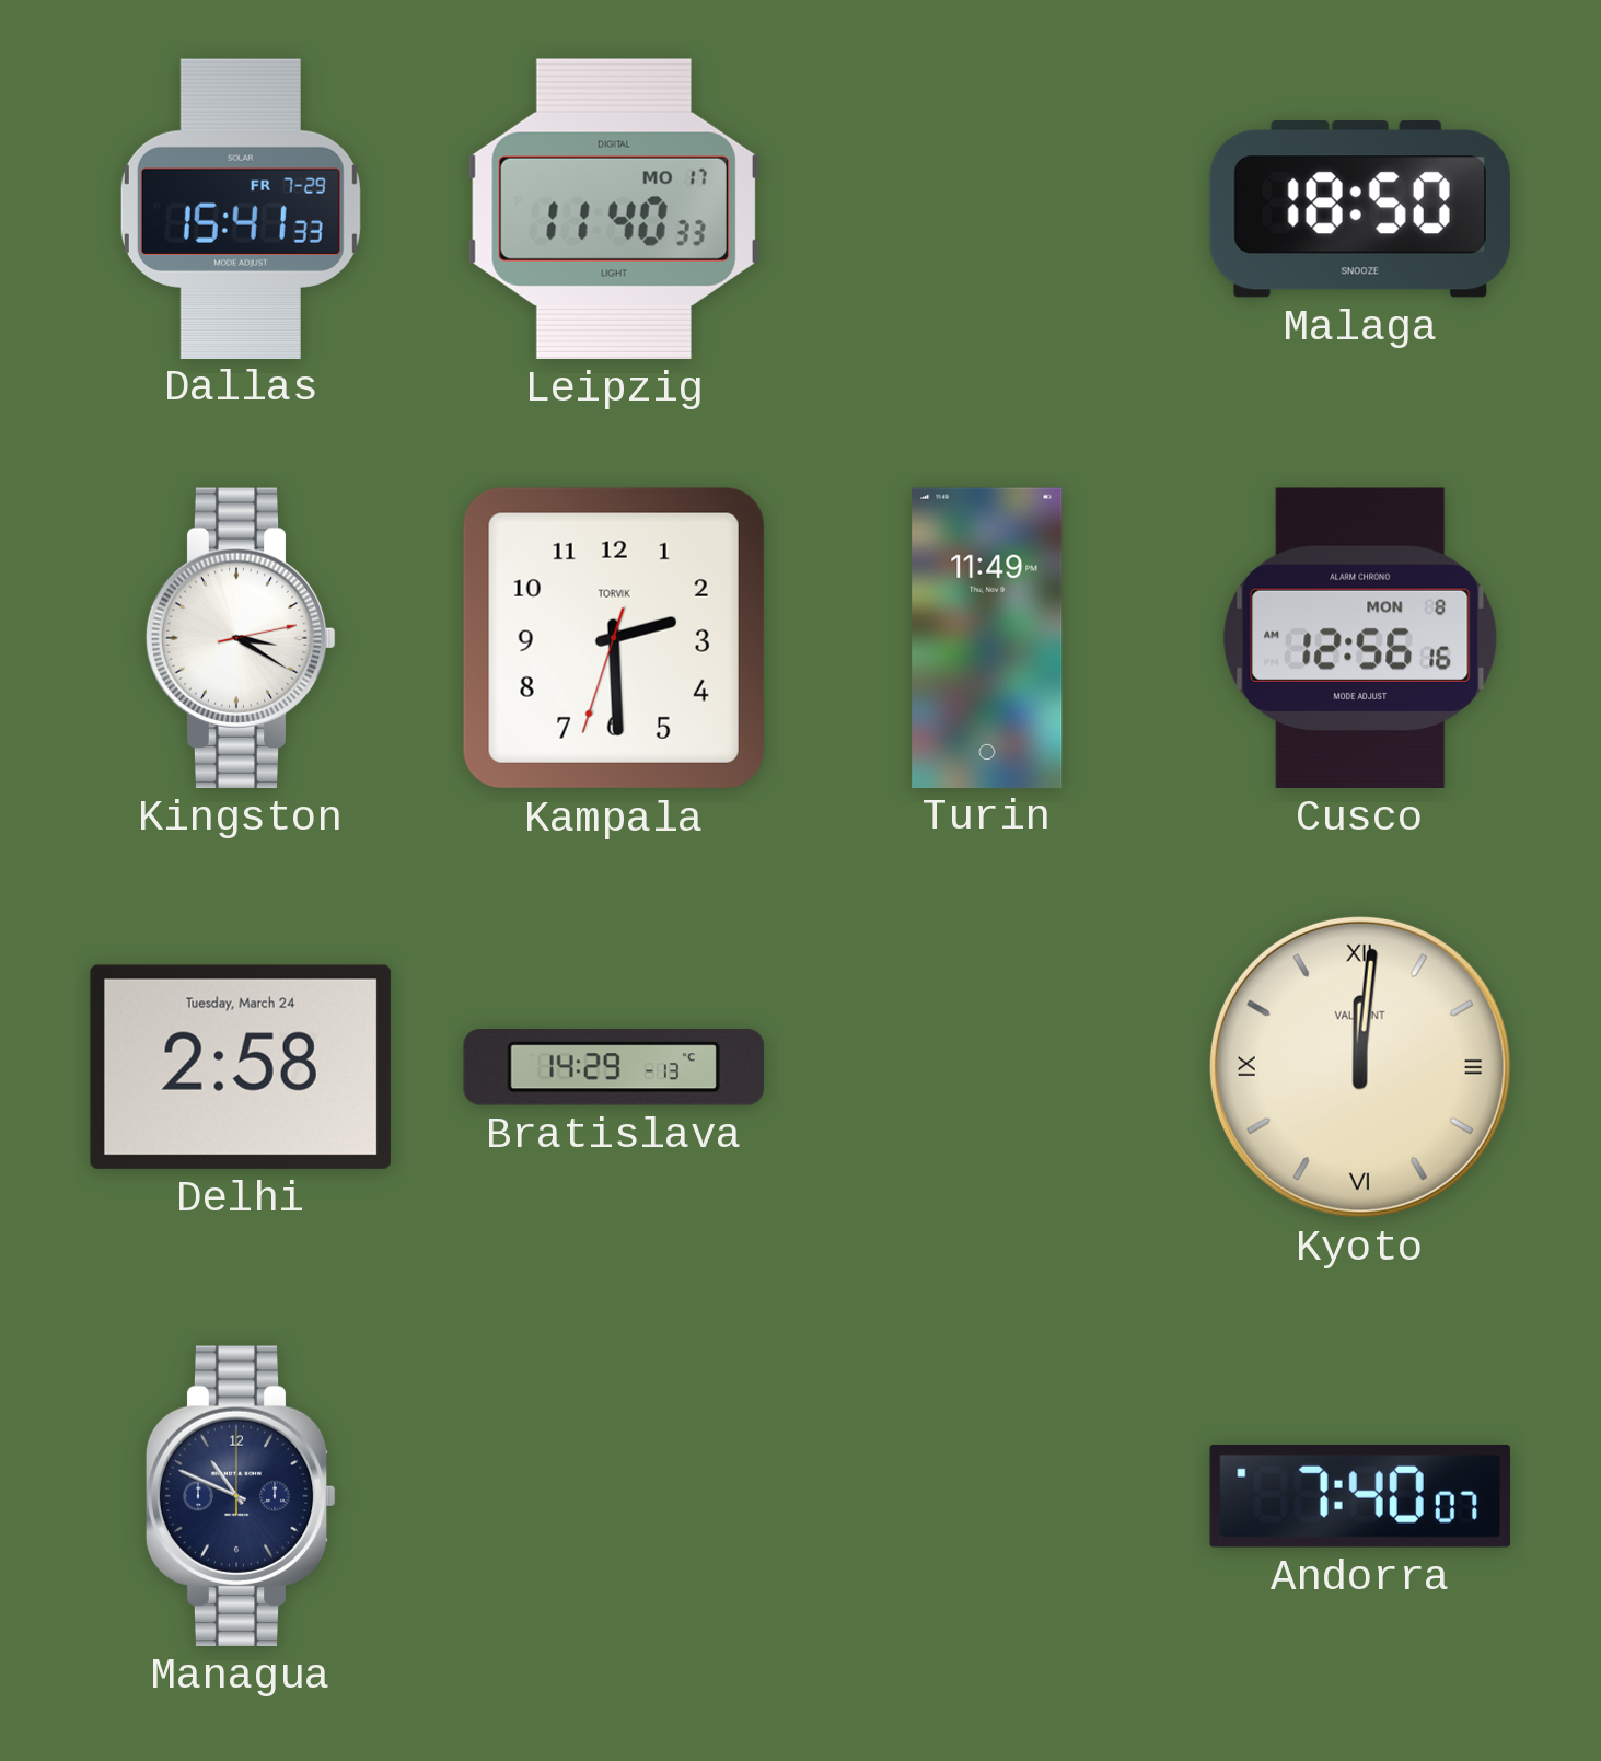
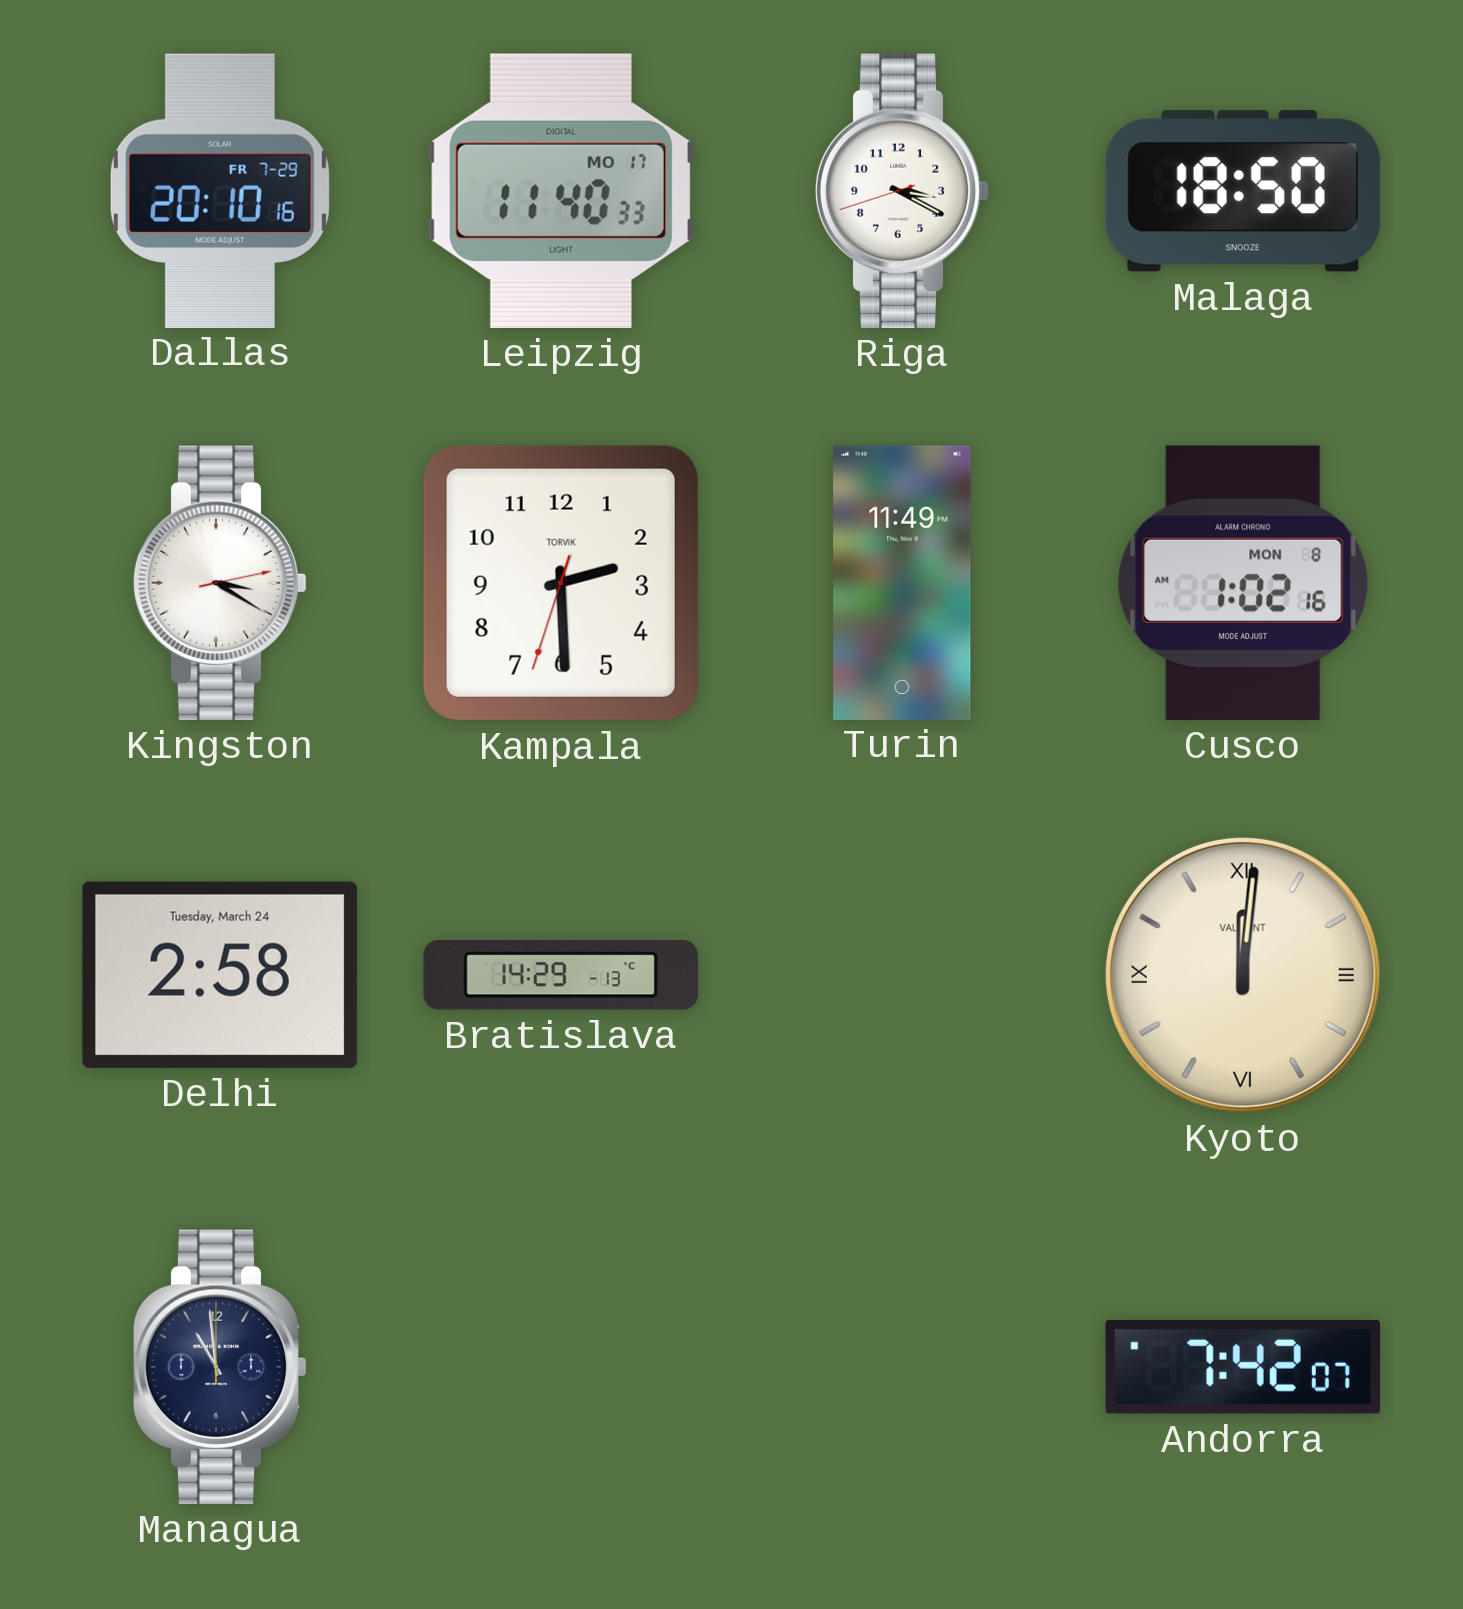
Dallas: 15:41 -> 20:10 (220, 190)
Riga: none -> 3:19 (902, 191)
Cusco: 12:56 -> 1:02 (1243, 583)
Managua: 10:49 -> 10:59 (220, 1367)
Andorra: 7:40 -> 7:42 (1243, 1367)
